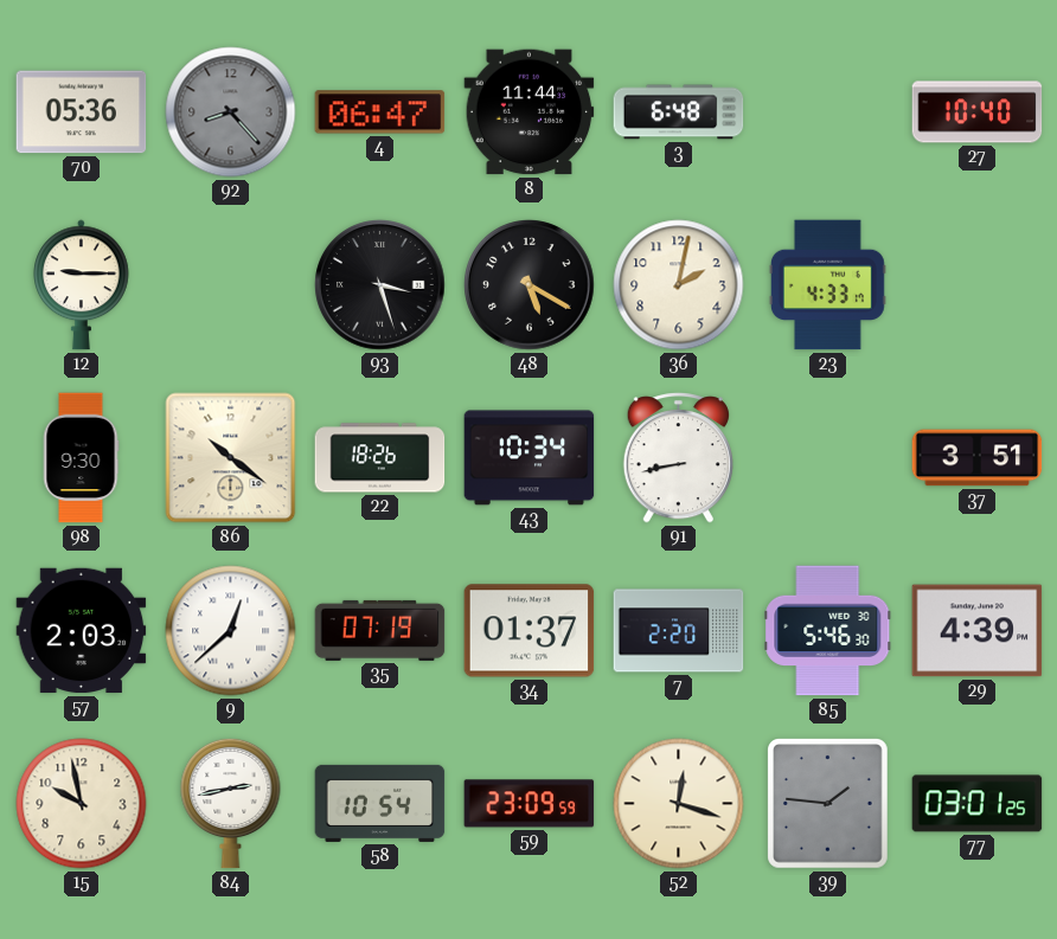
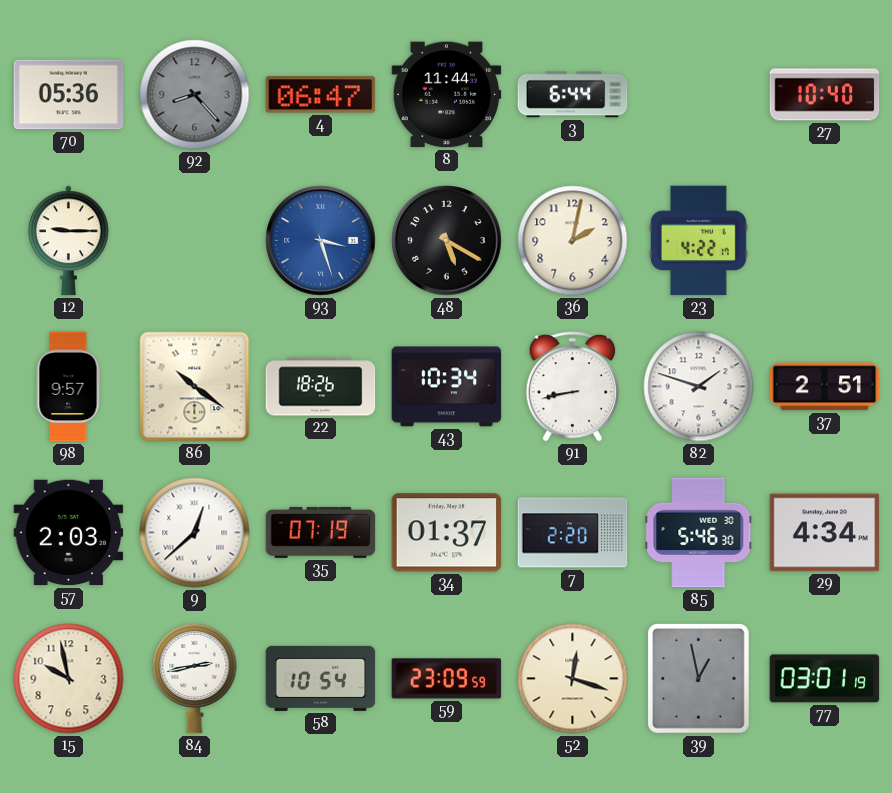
3: 6:48 -> 6:44 (573, 95)
93 dial: black -> blue (321, 241)
23: 4:33 -> 4:22 (698, 241)
98: 9:30 -> 9:57 (68, 387)
82: none -> 1:48 (699, 387)
37: 3:51 -> 2:51 (825, 387)
29: 4:39 -> 4:34 (825, 533)
39: 1:46 -> 12:58 (699, 679)
77: 03:01:25 -> 03:01:19 (825, 679)
